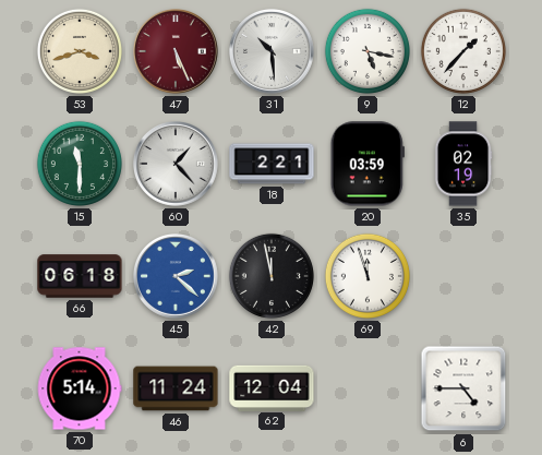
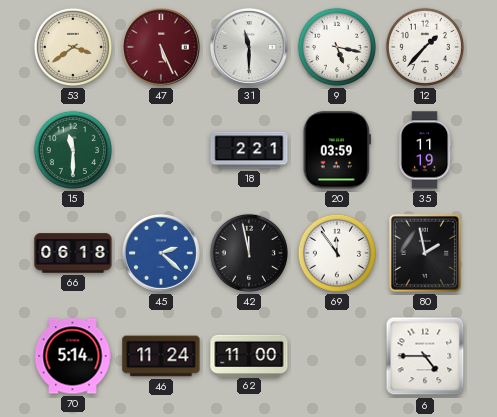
53: 3:42 -> 3:39 (73, 47)
31: 10:29 -> 11:30 (250, 48)
60: 1:23 -> none (177, 165)
35: 02:19 -> 11:19 (425, 150)
69: 11:57 -> 11:54 (337, 253)
80: none -> 1:58 (425, 253)
62: 12:04 -> 11:00 (249, 355)
